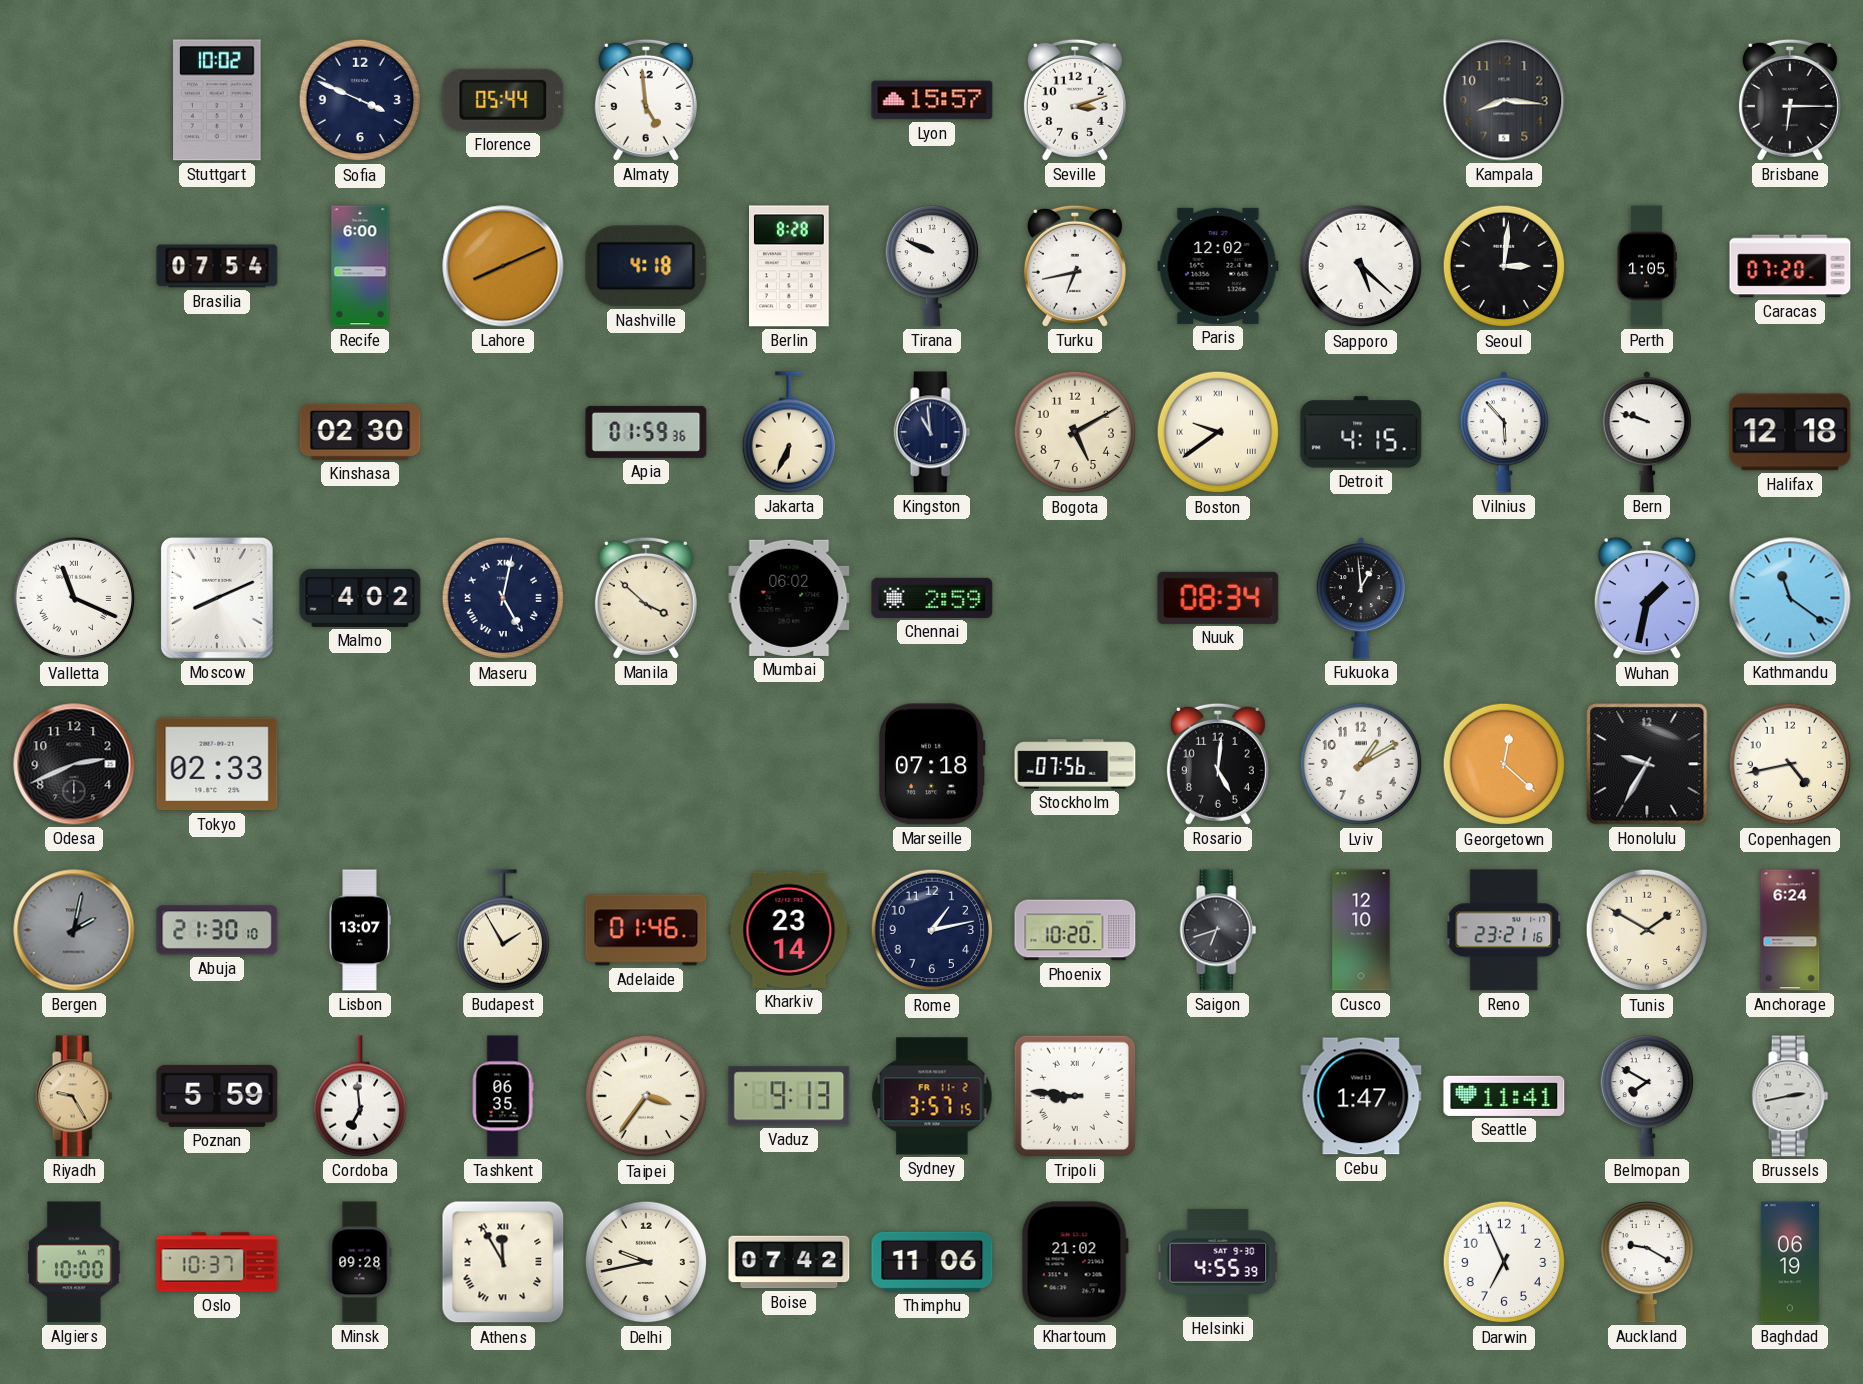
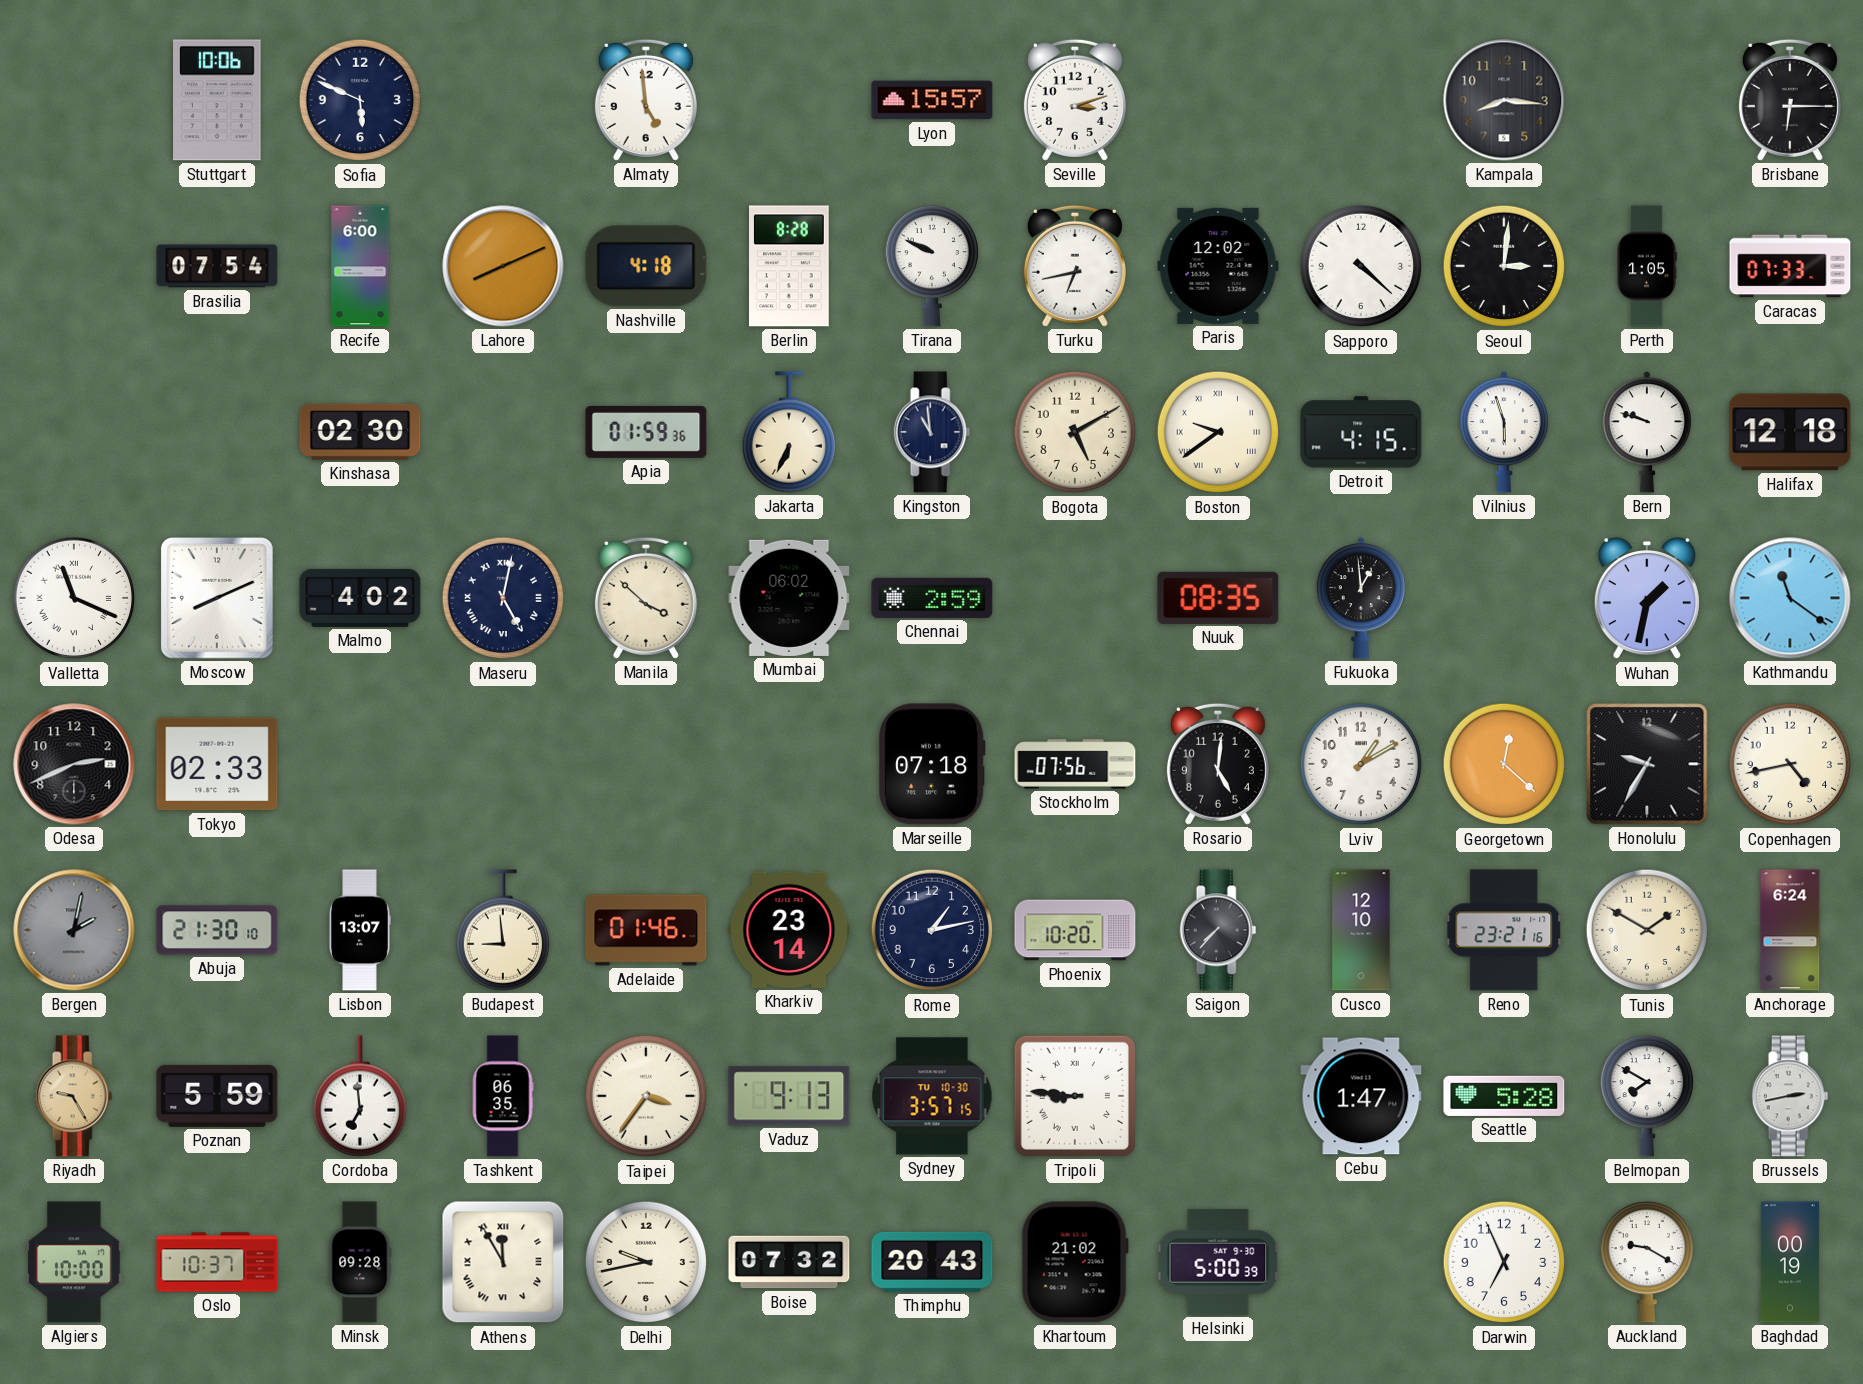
Stuttgart: 10:02 -> 10:06 (217, 100)
Sofia: 3:49 -> 5:49 (360, 100)
Florence: 05:44 -> none (503, 100)
Sapporo: 5:22 -> 4:22 (1361, 266)
Caracas: 07:20 -> 07:33 (1790, 266)
Vilnius: 5:53 -> 5:57 (1504, 432)
Nuuk: 08:34 -> 08:35 (1218, 598)
Budapest: 1:55 -> 8:59 (502, 930)
Saigon: 6:42 -> 7:37 (1218, 930)
Sydney date: FR 11-2 -> TU 10-30 (932, 1096)
Seattle: 11:41 -> 5:28 (1504, 1096)
Boise: 07:42 -> 07:32 (789, 1262)
Thimphu: 11:06 -> 20:43 (932, 1262)
Helsinki: 4:55 -> 5:00 (1218, 1262)
Baghdad: 06:19 -> 00:19 (1790, 1262)
